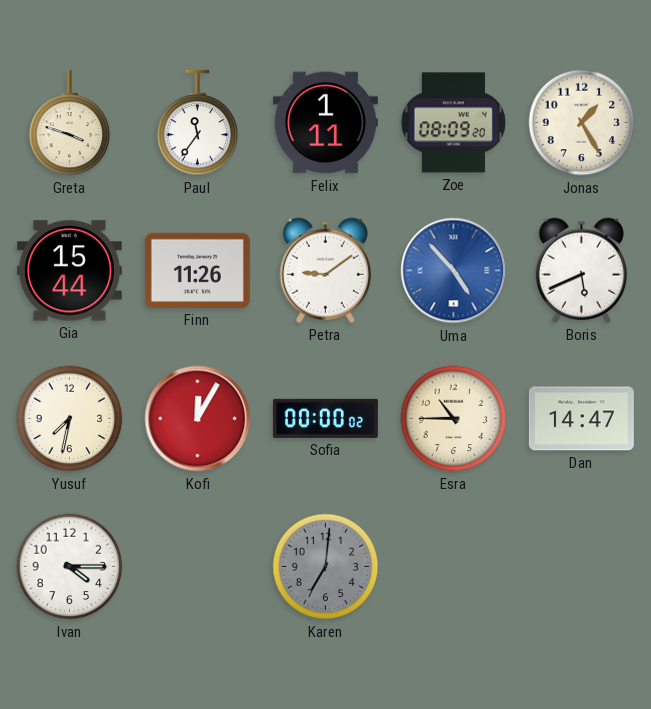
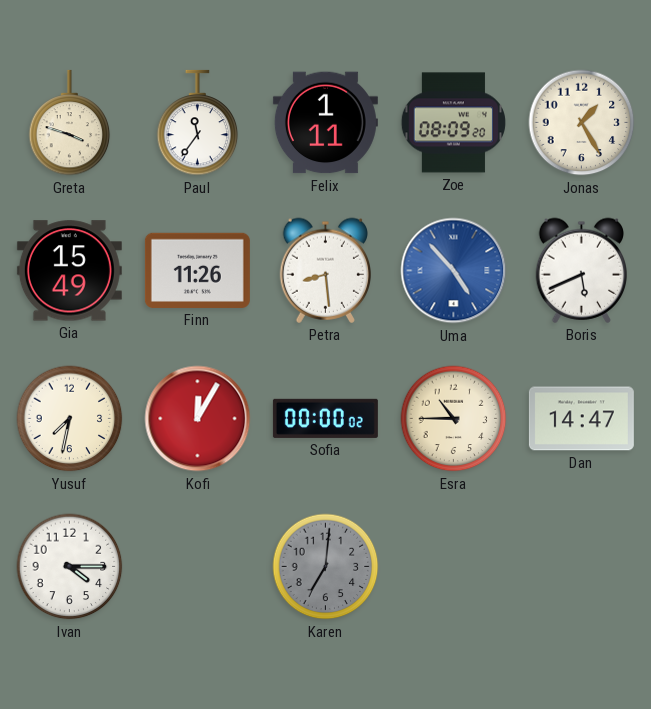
Gia: 15:44 -> 15:49 (69, 271)
Petra: 9:09 -> 8:29 (325, 270)
